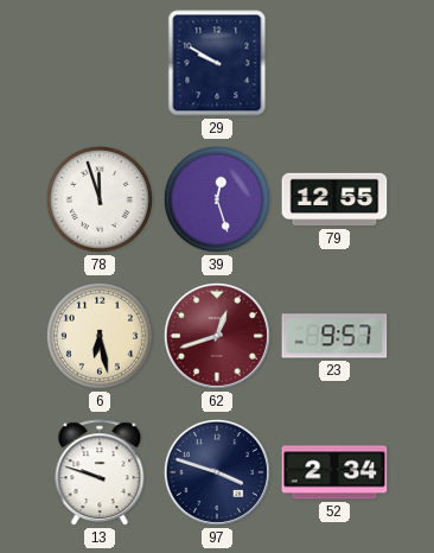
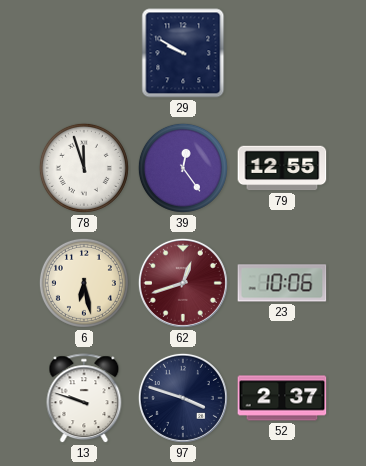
39: 12:27 -> 12:24 (183, 168)
23: 9:57 -> 10:06 (282, 283)
52: 2:34 -> 2:37 (282, 398)
